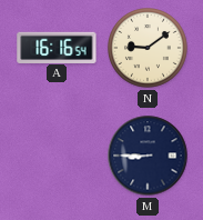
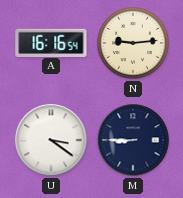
N: 9:09 -> 9:14 (134, 44)
U: none -> 3:21 (51, 140)
